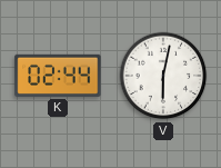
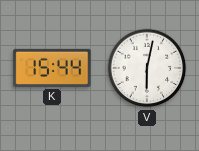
K: 02:44 -> 15:44 (52, 68)
